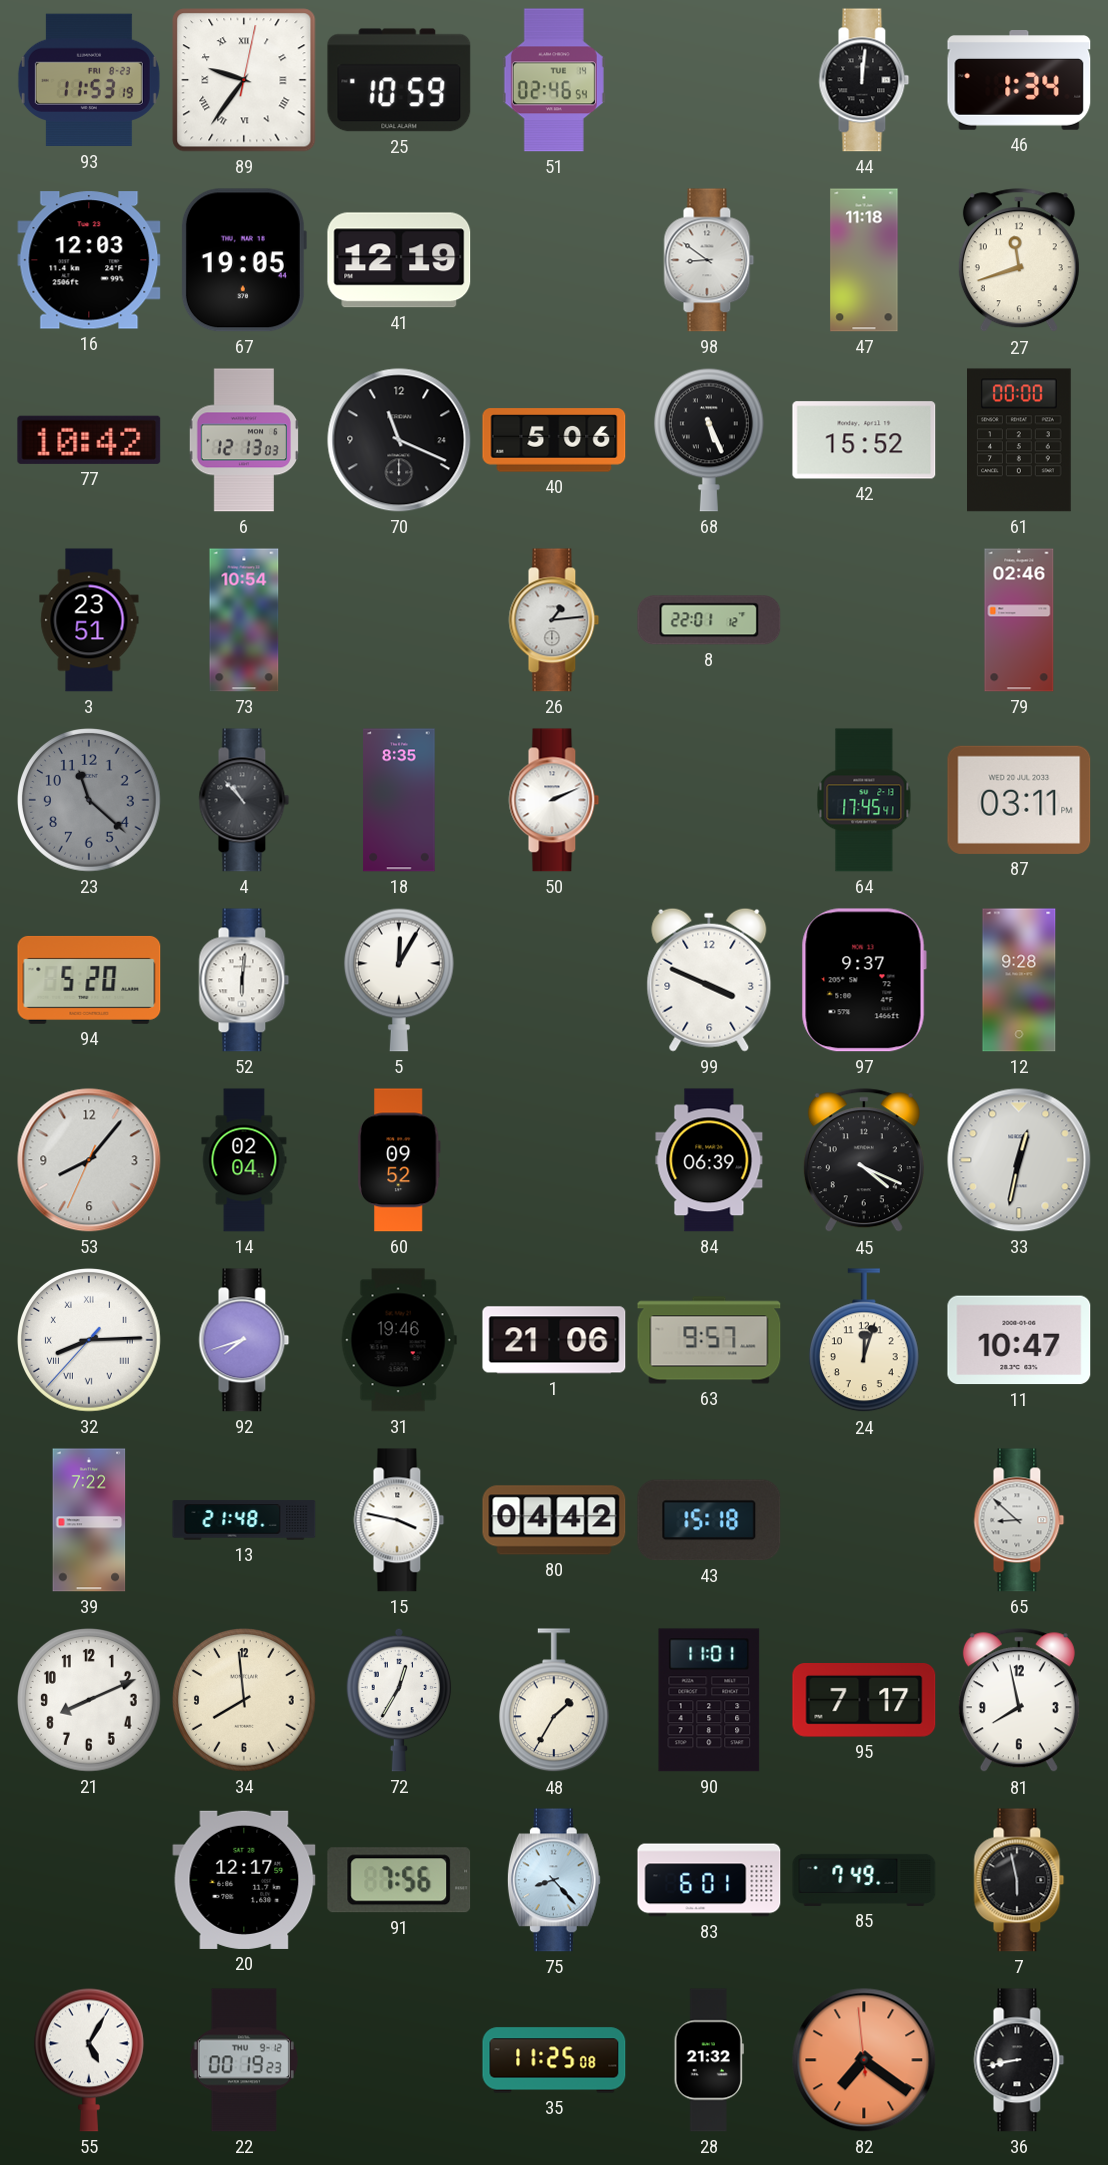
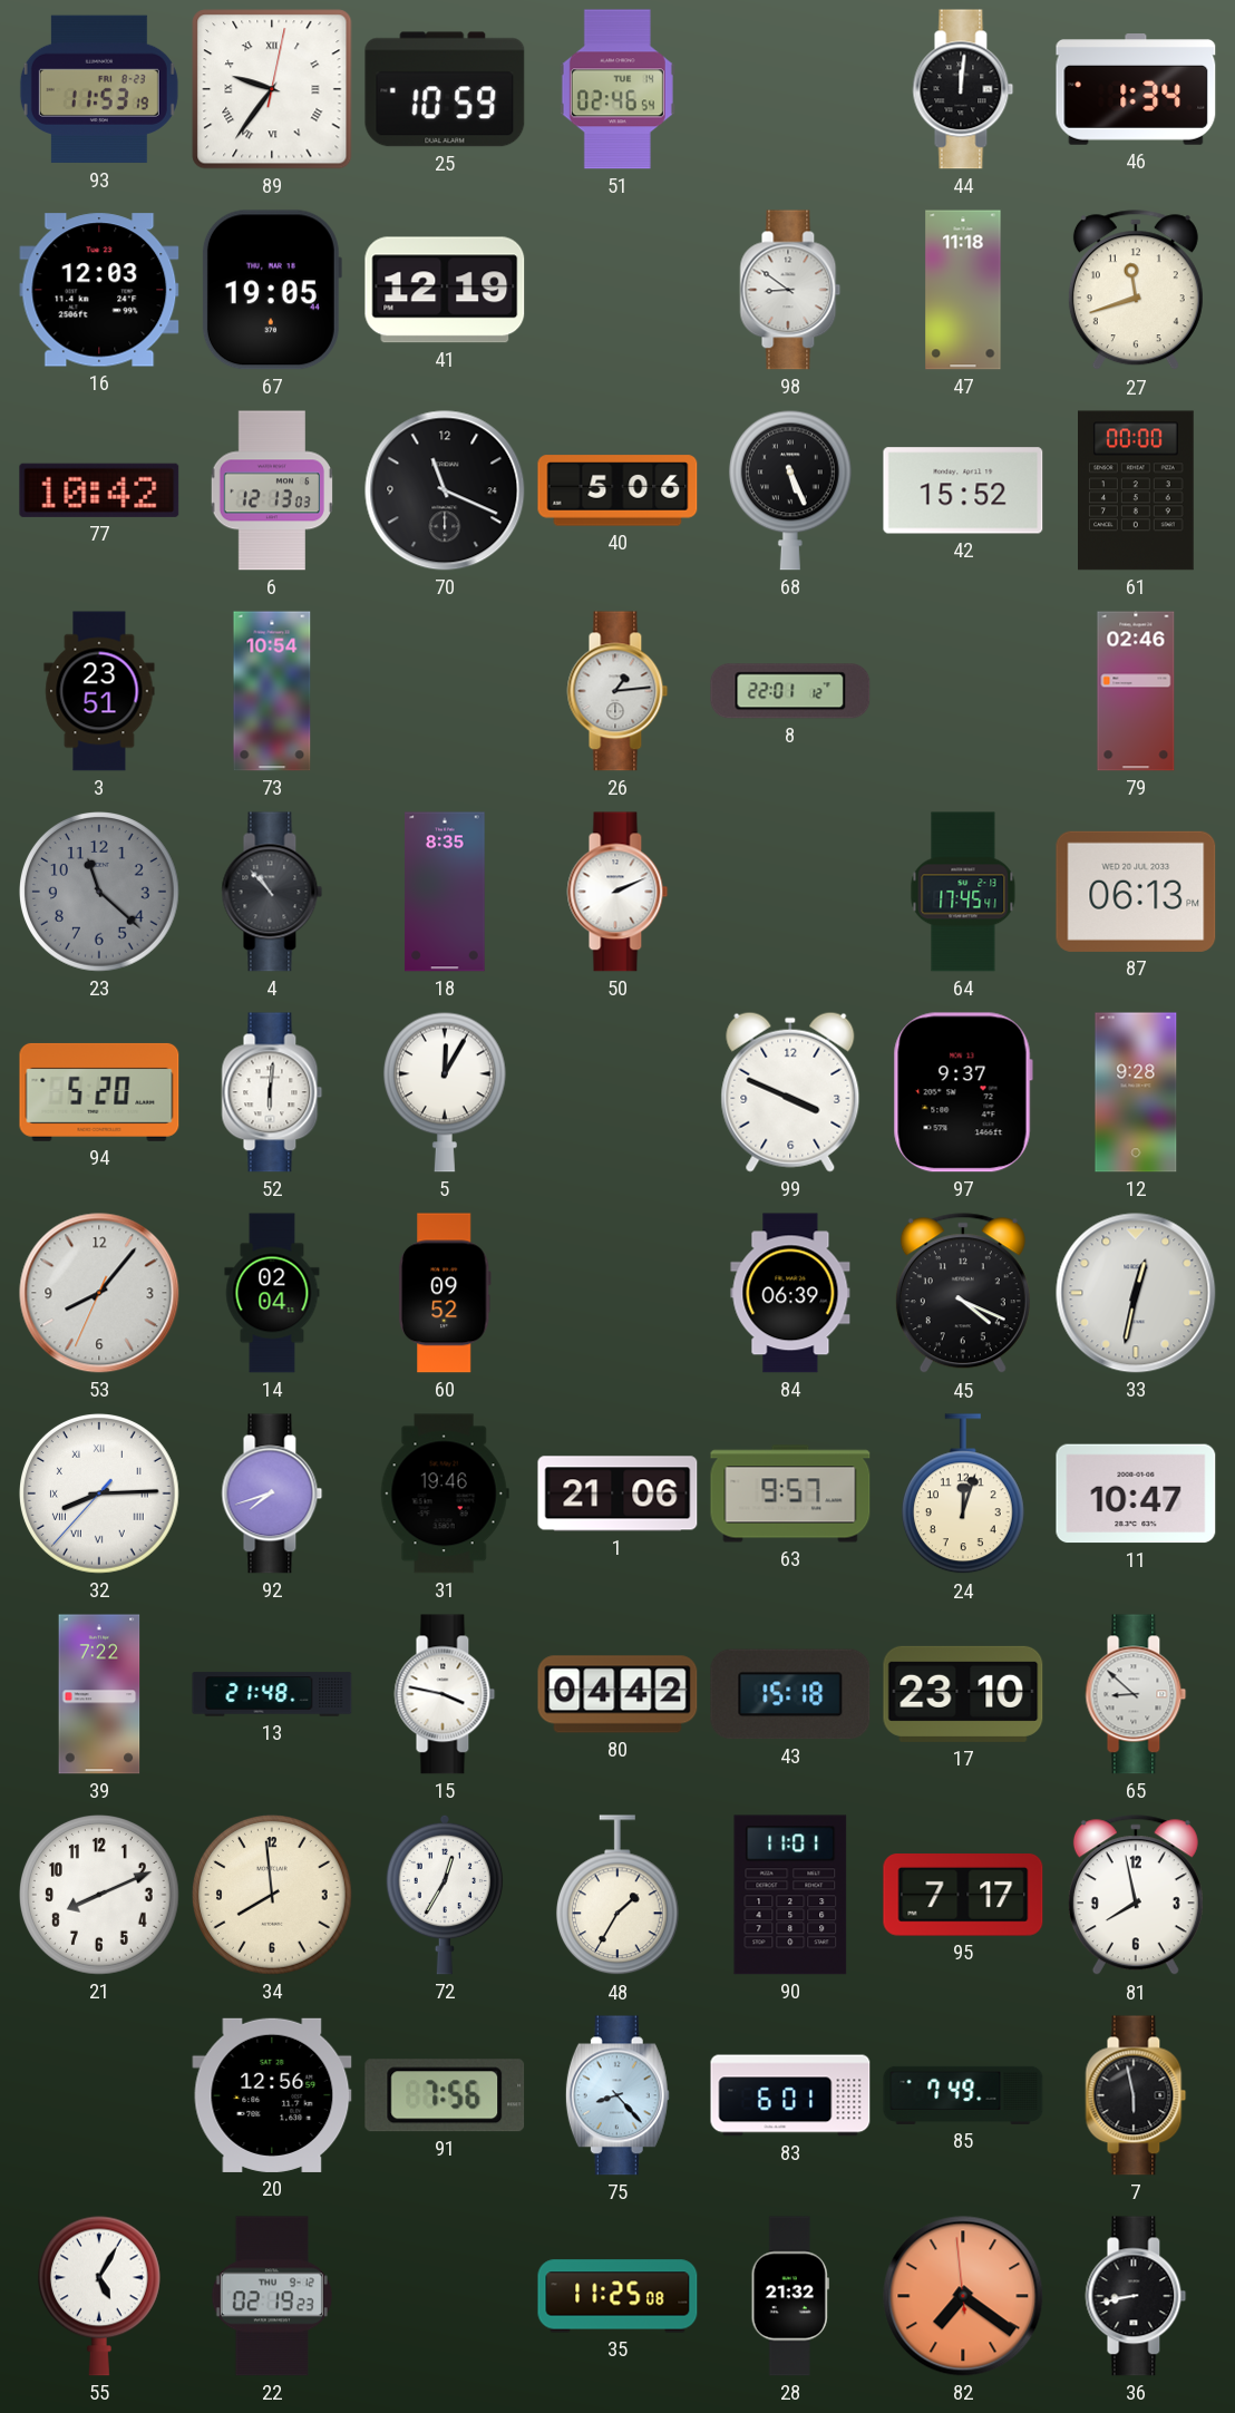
87: 03:11 -> 06:13 (1136, 892)
17: none -> 23:10 (963, 1694)
20: 12:17 -> 12:56 (272, 2095)
22: 00:19 -> 02:19 (272, 2296)
